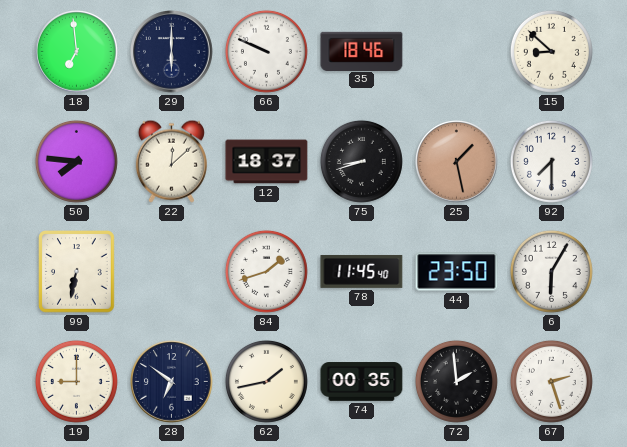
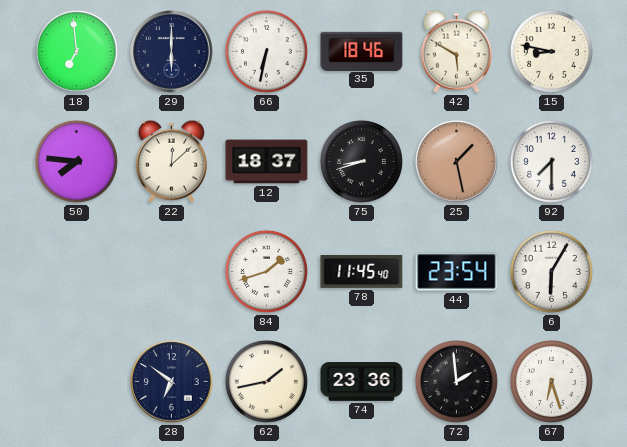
66: 9:49 -> 6:32 (266, 51)
42: none -> 5:50 (456, 51)
15: 8:52 -> 8:47 (551, 51)
99: 6:32 -> none (77, 272)
44: 23:50 -> 23:54 (457, 272)
19: 9:00 -> none (76, 381)
74: 00:35 -> 23:36 (362, 382)
67: 2:27 -> 6:27 (551, 381)
